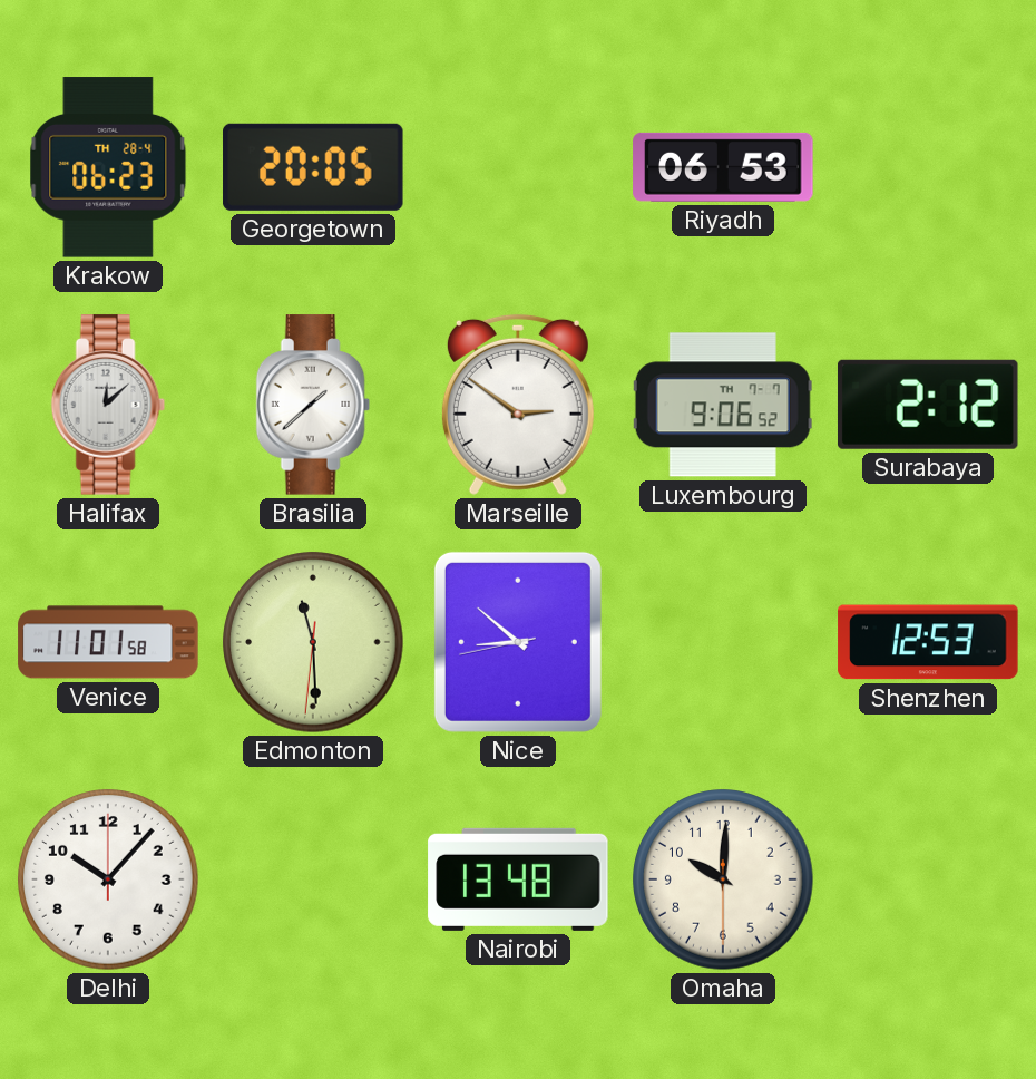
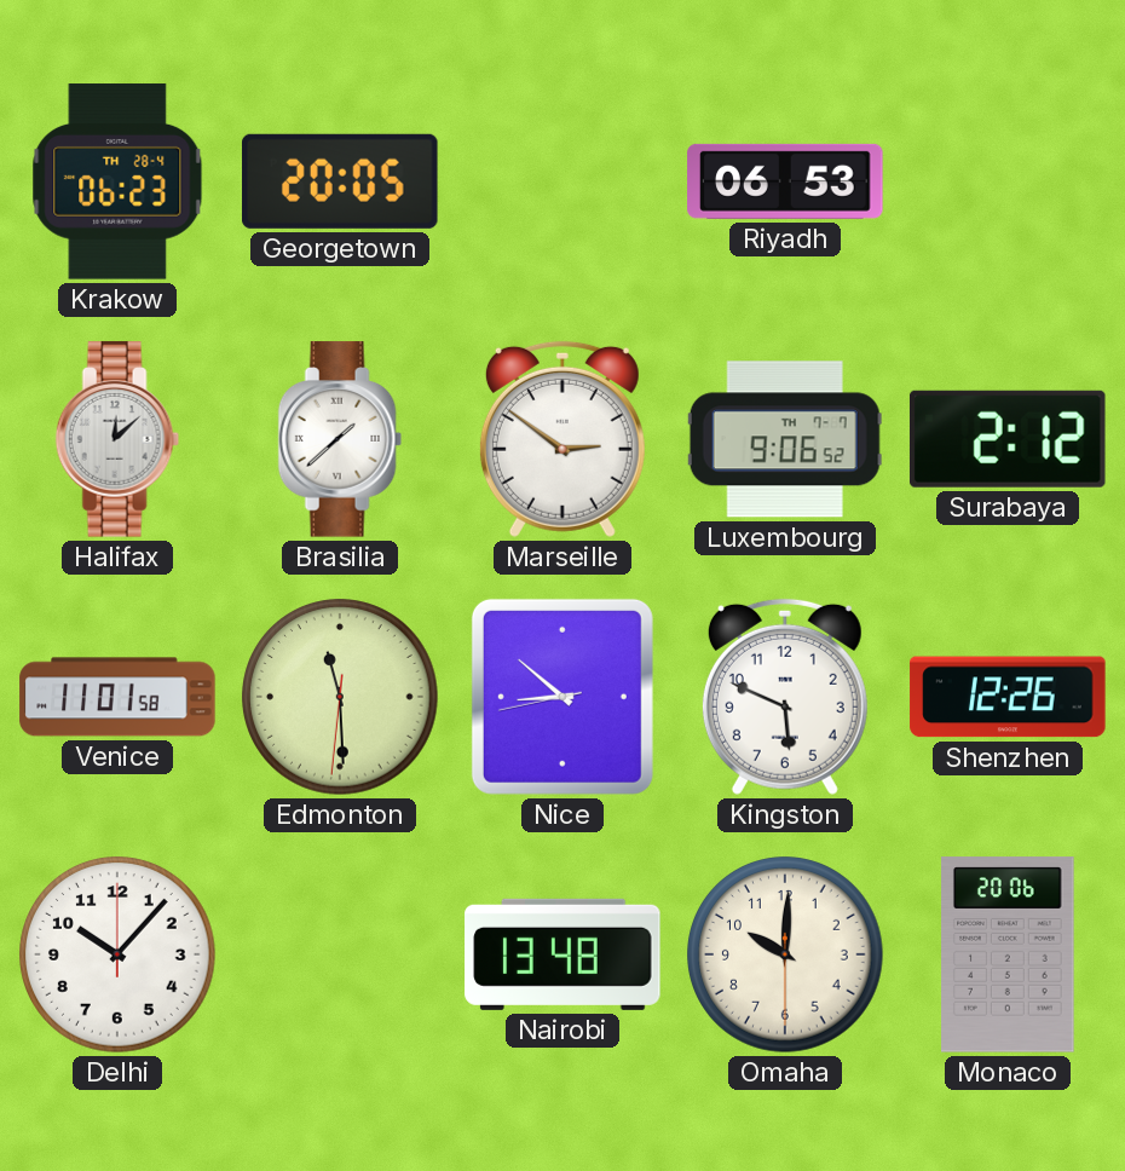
Kingston: none -> 5:49 (785, 697)
Shenzhen: 12:53 -> 12:26 (1008, 697)
Monaco: none -> 20:06 (1008, 954)
